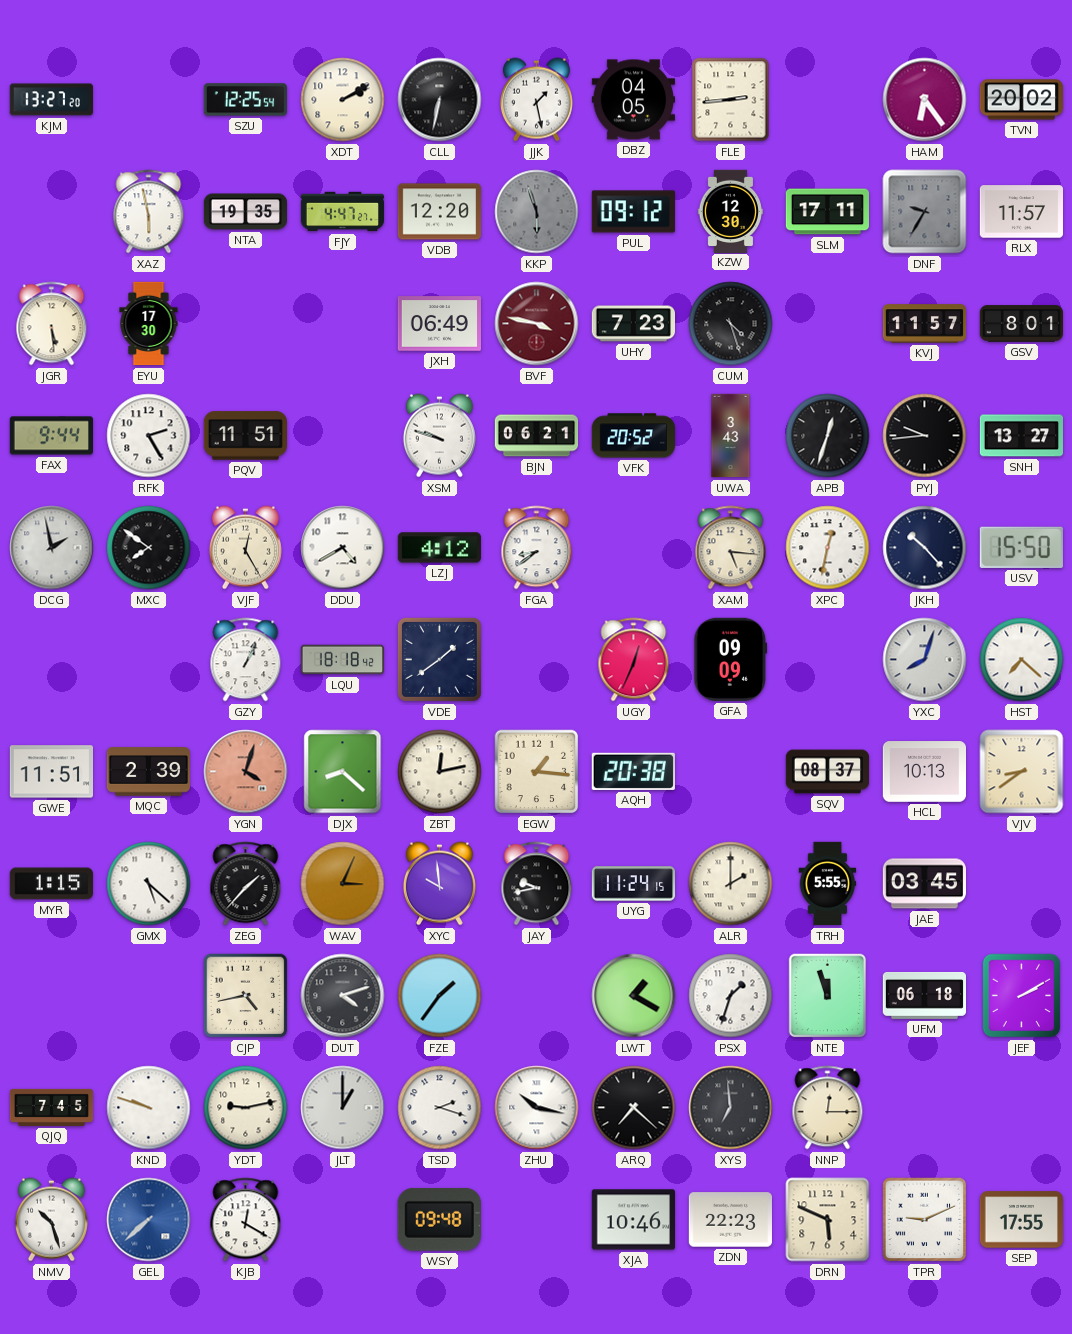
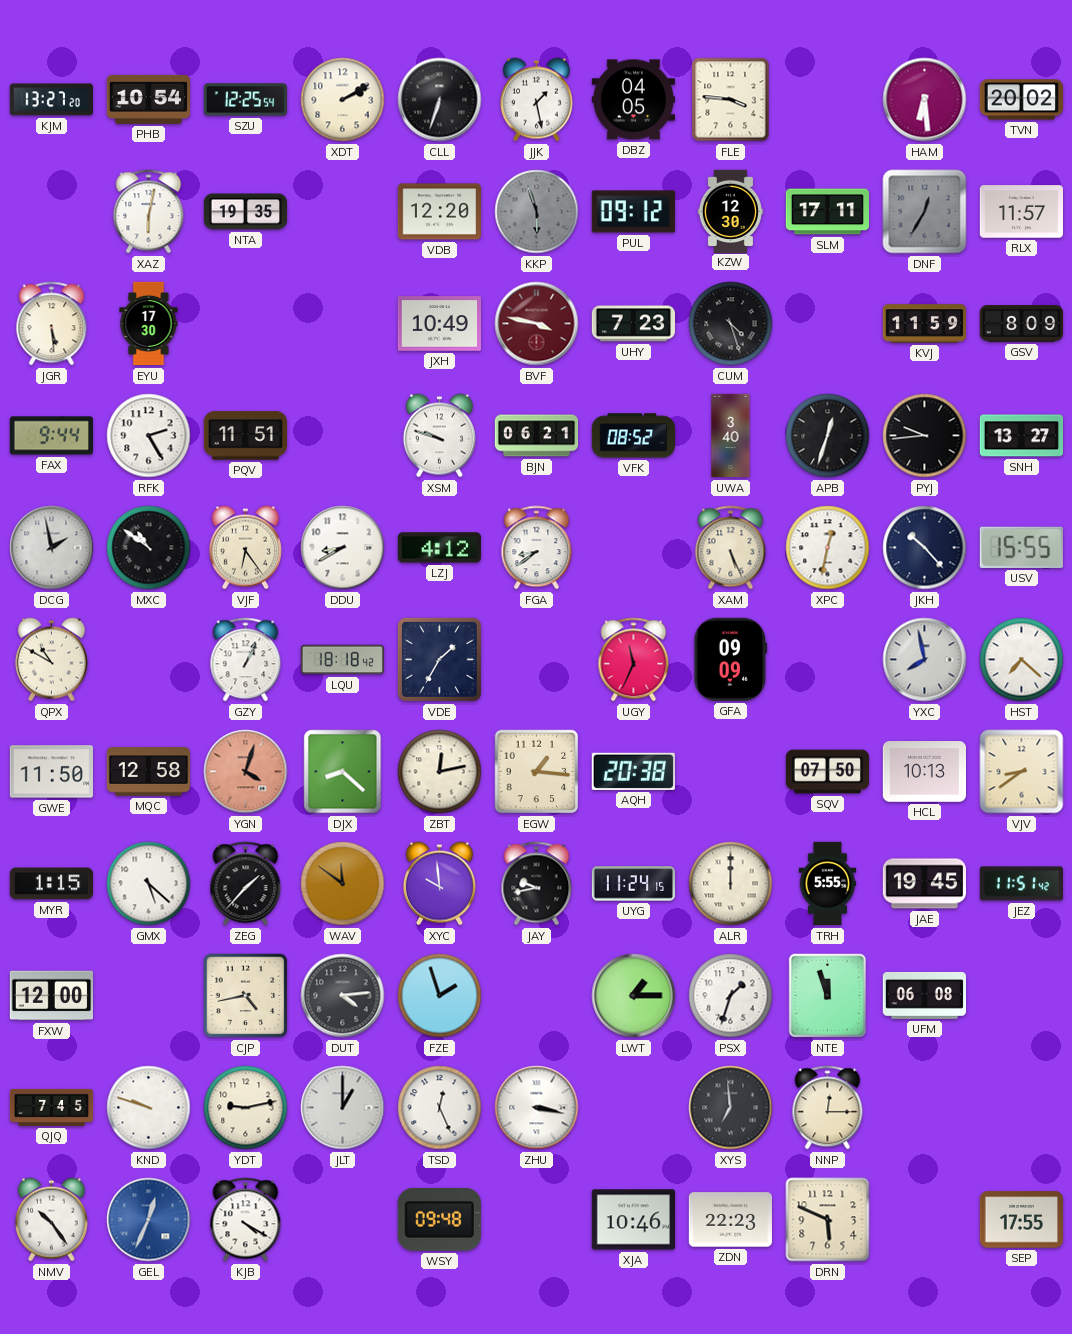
PHB: none -> 10:54 (148, 99)
CLL: 6:32 -> 6:33 (440, 100)
FLE: 2:44 -> 3:46 (731, 100)
HAM: 6:24 -> 6:29 (925, 100)
XAZ: 5:58 -> 6:02 (149, 212)
FJY: 4:47 -> none (343, 212)
DNF: 9:35 -> 12:35 (925, 212)
JXH: 06:49 -> 10:49 (439, 324)
KVJ: 11:57 -> 11:59 (925, 324)
GSV: 8:01 -> 8:09 (1021, 324)
VFK: 20:52 -> 08:52 (633, 436)
UWA: 3:43 -> 3:40 (731, 436)
MXC: 7:51 -> 10:51 (149, 548)
VJF: 12:25 -> 6:24 (245, 548)
DDU: 4:40 -> 8:40 (343, 548)
XAM: 5:16 -> 5:26 (731, 548)
USV: 15:50 -> 15:55 (1021, 547)
QPX: none -> 10:50 (51, 660)
VDE: 1:39 -> 1:35 (439, 659)
UGY: 12:34 -> 11:34 (634, 660)
YXC: 8:03 -> 7:58 (925, 660)
GWE: 11:51 -> 11:50 (51, 772)
MQC: 2:39 -> 12:58 (148, 772)
SQV: 08:37 -> 07:50 (828, 772)
WAV: 3:04 -> 11:51 (343, 884)
ALR: 2:00 -> 12:00 (731, 884)
JAE: 03:45 -> 19:45 (924, 884)
JEZ: none -> 11:51 (1021, 884)
FXW: none -> 12:00 (51, 996)
DUT: 4:12 -> 4:14 (343, 996)
FZE: 1:36 -> 1:57 (440, 996)
LWT: 1:20 -> 1:15 (634, 996)
UFM: 06:18 -> 06:08 (924, 995)
JEF: 2:10 -> none (1022, 996)
TSD: 2:18 -> 12:26 (440, 1108)
ZHU: 10:17 -> 3:17 (537, 1108)
ARQ: 7:22 -> none (634, 1108)
NMV: 10:27 -> 10:24 (51, 1220)
GEL: 7:38 -> 12:34 (149, 1220)
KJB: 12:20 -> 4:20 (246, 1220)
TPR: 9:11 -> none (925, 1220)
